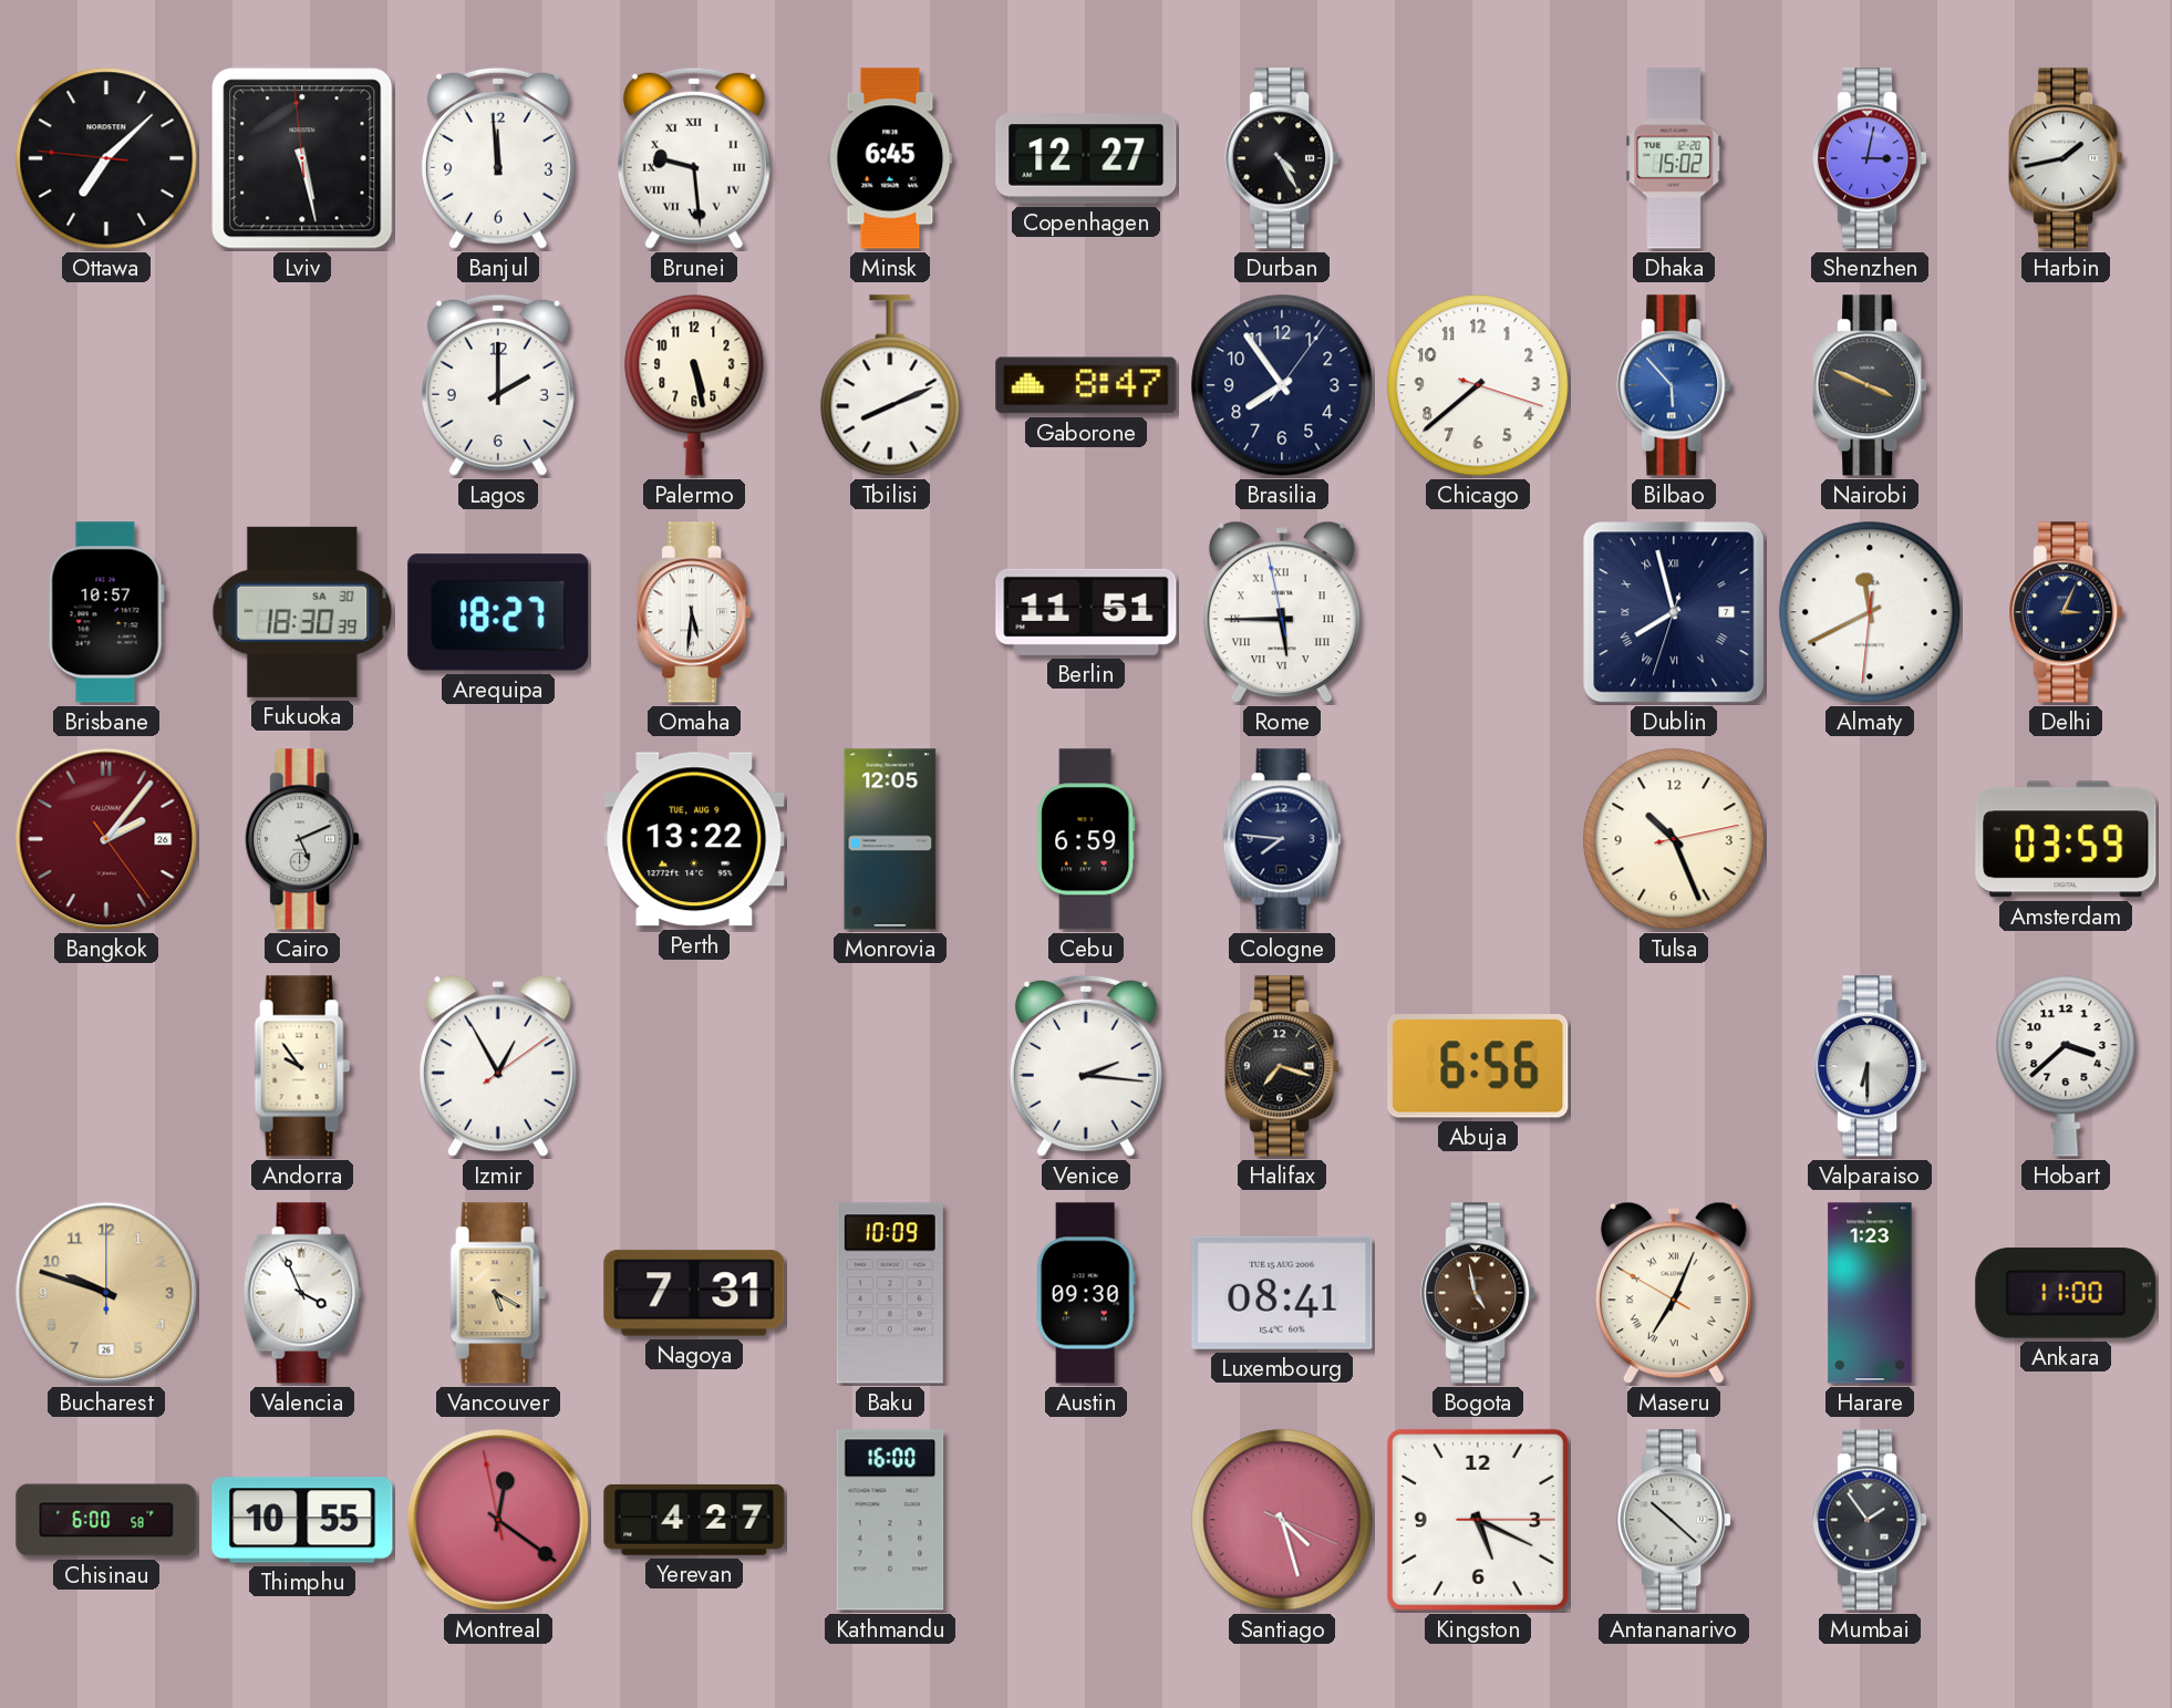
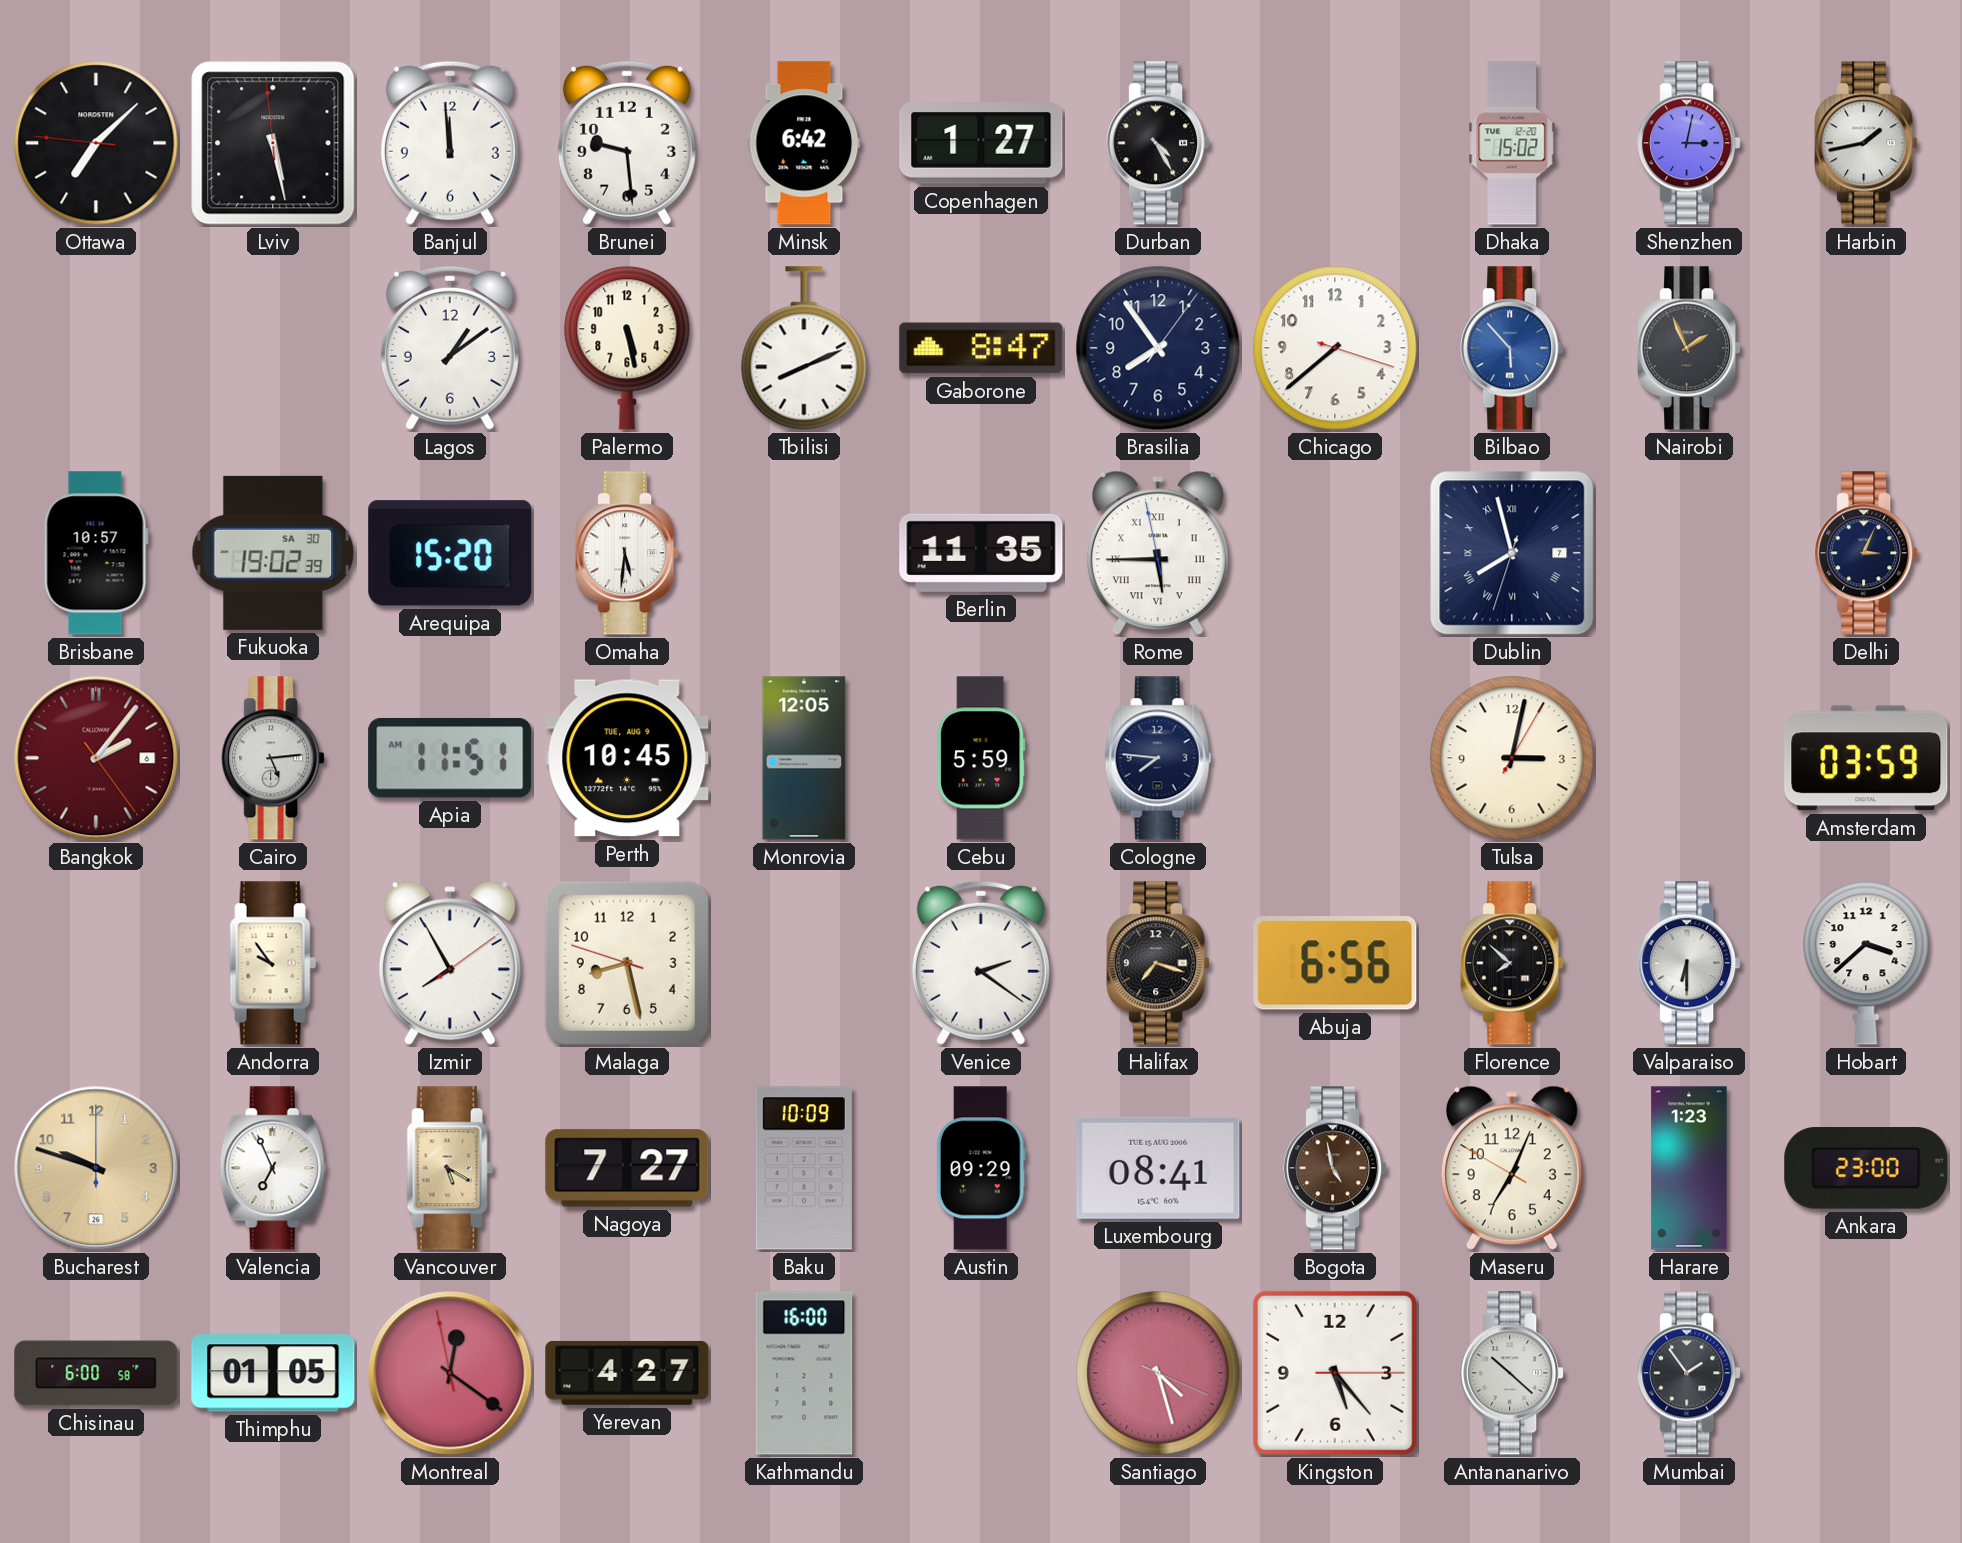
Brunei numerals: Roman -> Arabic (627, 143)
Minsk: 6:45 -> 6:42 (804, 143)
Copenhagen: 12:27 -> 1:27 (981, 143)
Lagos: 2:00 -> 1:09 (450, 348)
Nairobi: 3:49 -> 1:56 (1689, 348)
Fukuoka: 18:30 -> 19:02 (273, 553)
Arequipa: 18:27 -> 15:20 (450, 553)
Berlin: 11:51 -> 11:35 (981, 553)
Almaty: 11:40 -> none (1870, 612)
Bangkok date: 26 -> 6 (96, 758)
Cairo: 5:11 -> 5:14 (273, 758)
Apia: none -> 11:51 (450, 758)
Perth: 13:22 -> 10:45 (627, 758)
Cebu: 6:59 -> 5:59 (981, 758)
Tulsa: 10:26 -> 3:02 (1512, 758)
Izmir: 12:55 -> 7:55 (450, 963)
Malaga: none -> 8:27 (627, 963)
Venice: 2:16 -> 2:21 (981, 963)
Florence: none -> 7:52 (1512, 963)
Valencia: 3:56 -> 6:56 (273, 1168)
Nagoya: 7:31 -> 7:27 (627, 1168)
Austin: 09:30 -> 09:29 (981, 1168)
Maseru numerals: Roman -> Arabic (1512, 1168)
Ankara: 11:00 -> 23:00 (1866, 1168)
Thimphu: 10:55 -> 01:05 (273, 1373)
Kingston: 5:19 -> 5:23 (1335, 1373)
